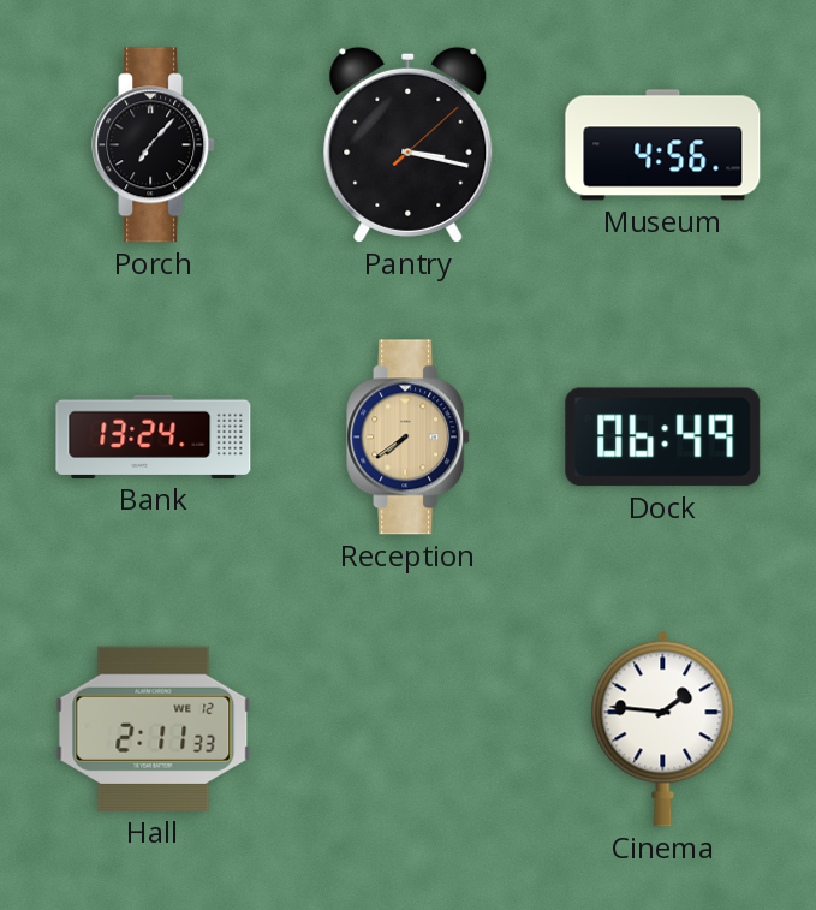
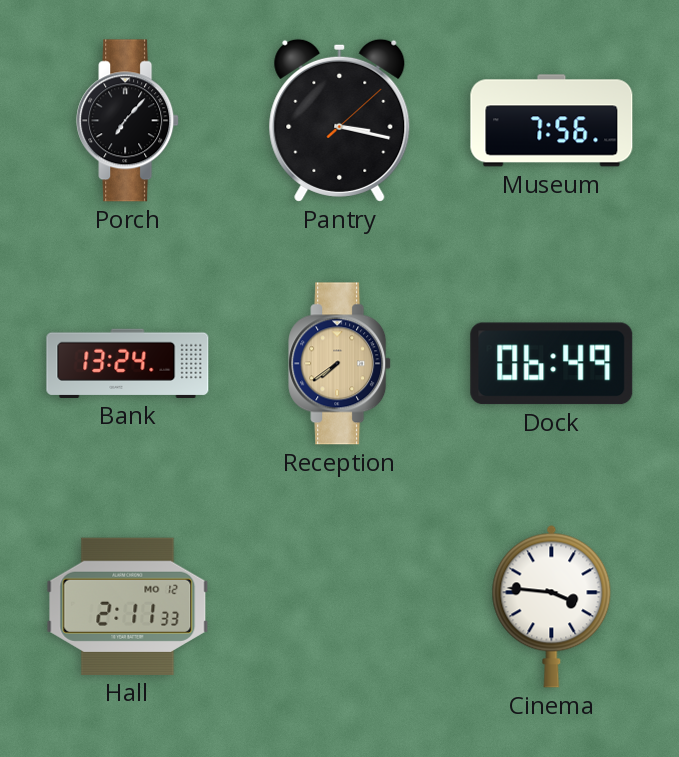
Museum: 4:56 -> 7:56 (552, 121)
Hall date: WE 12 -> MO 12 (128, 606)
Cinema: 1:46 -> 3:46 (552, 606)
